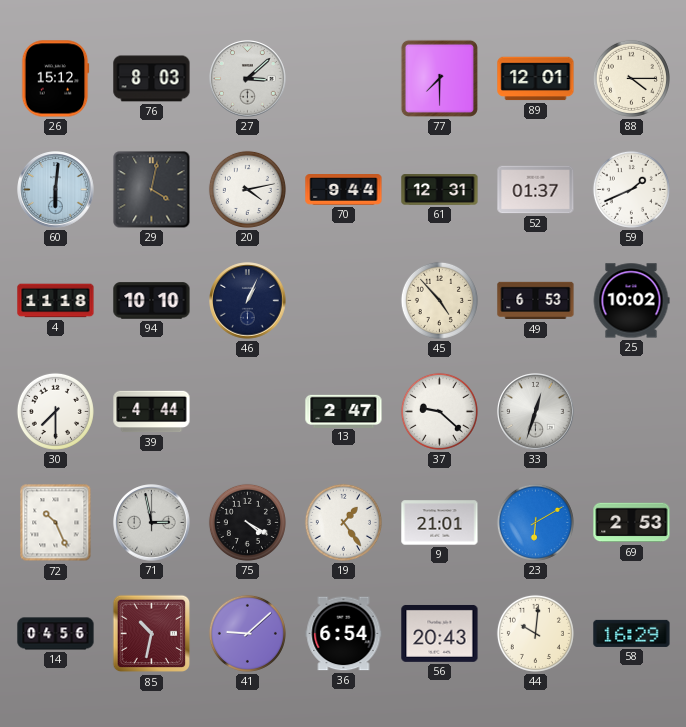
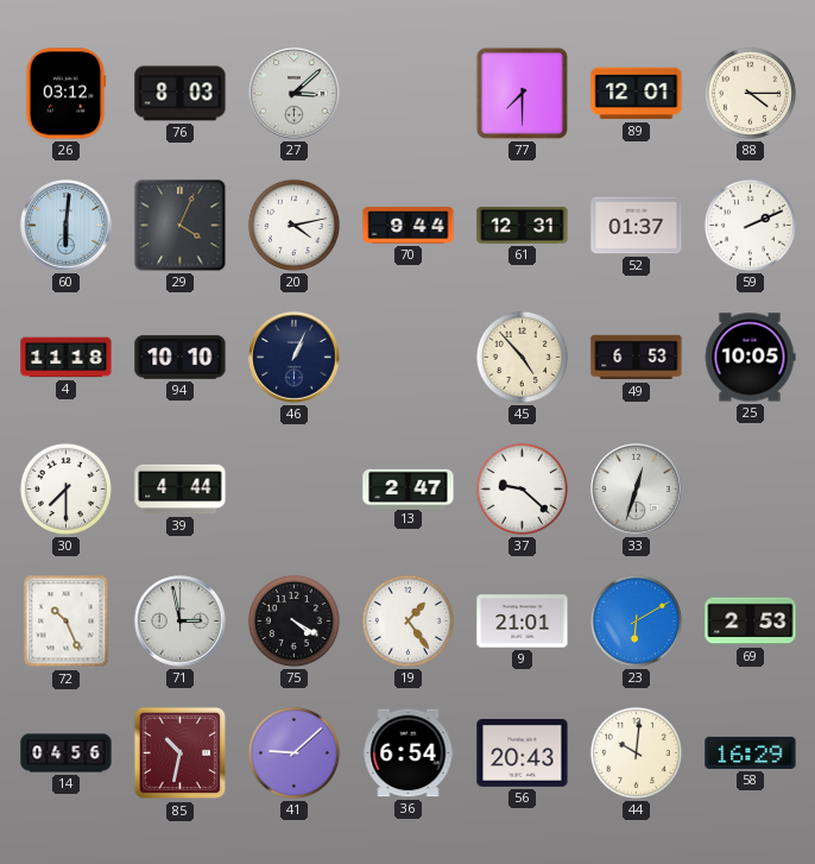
26: 15:12 -> 03:12 (65, 94)
29: 4:02 -> 4:04 (181, 226)
59: 1:41 -> 2:11 (750, 225)
25: 10:02 -> 10:05 (750, 358)
